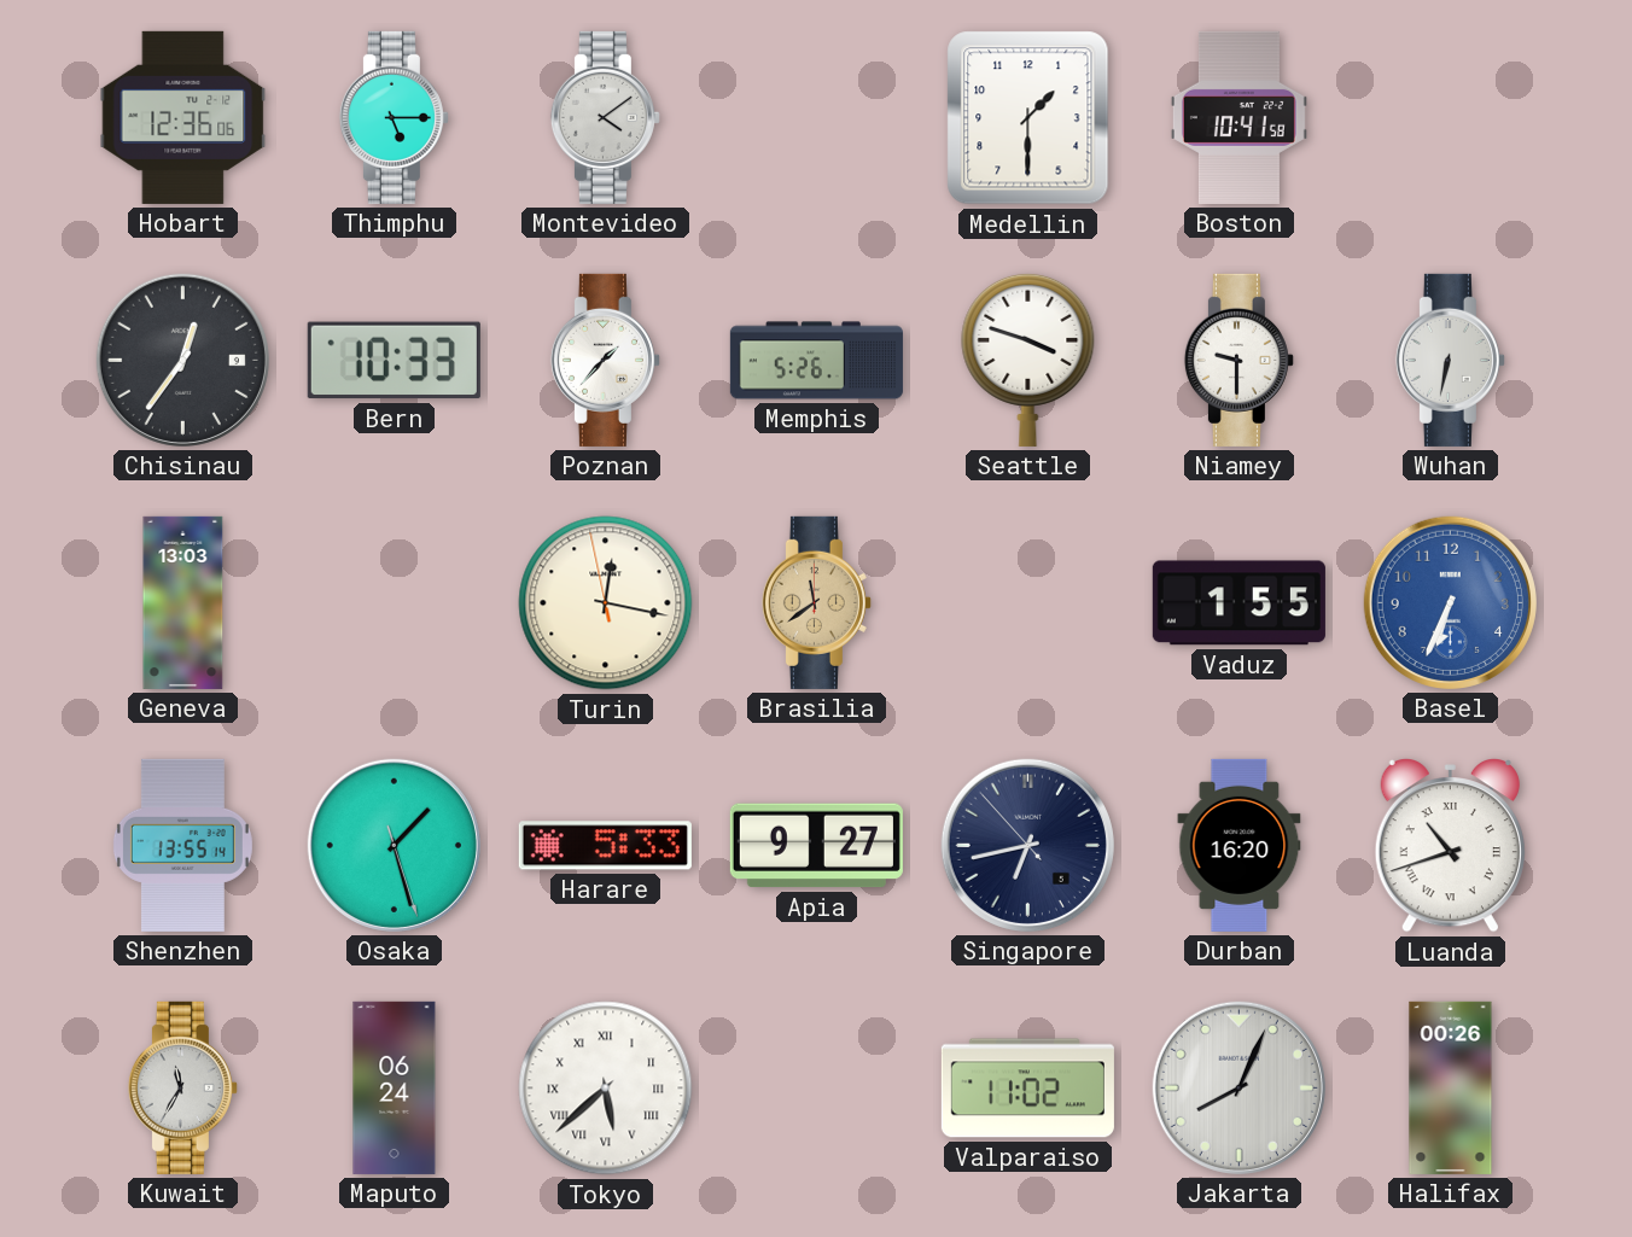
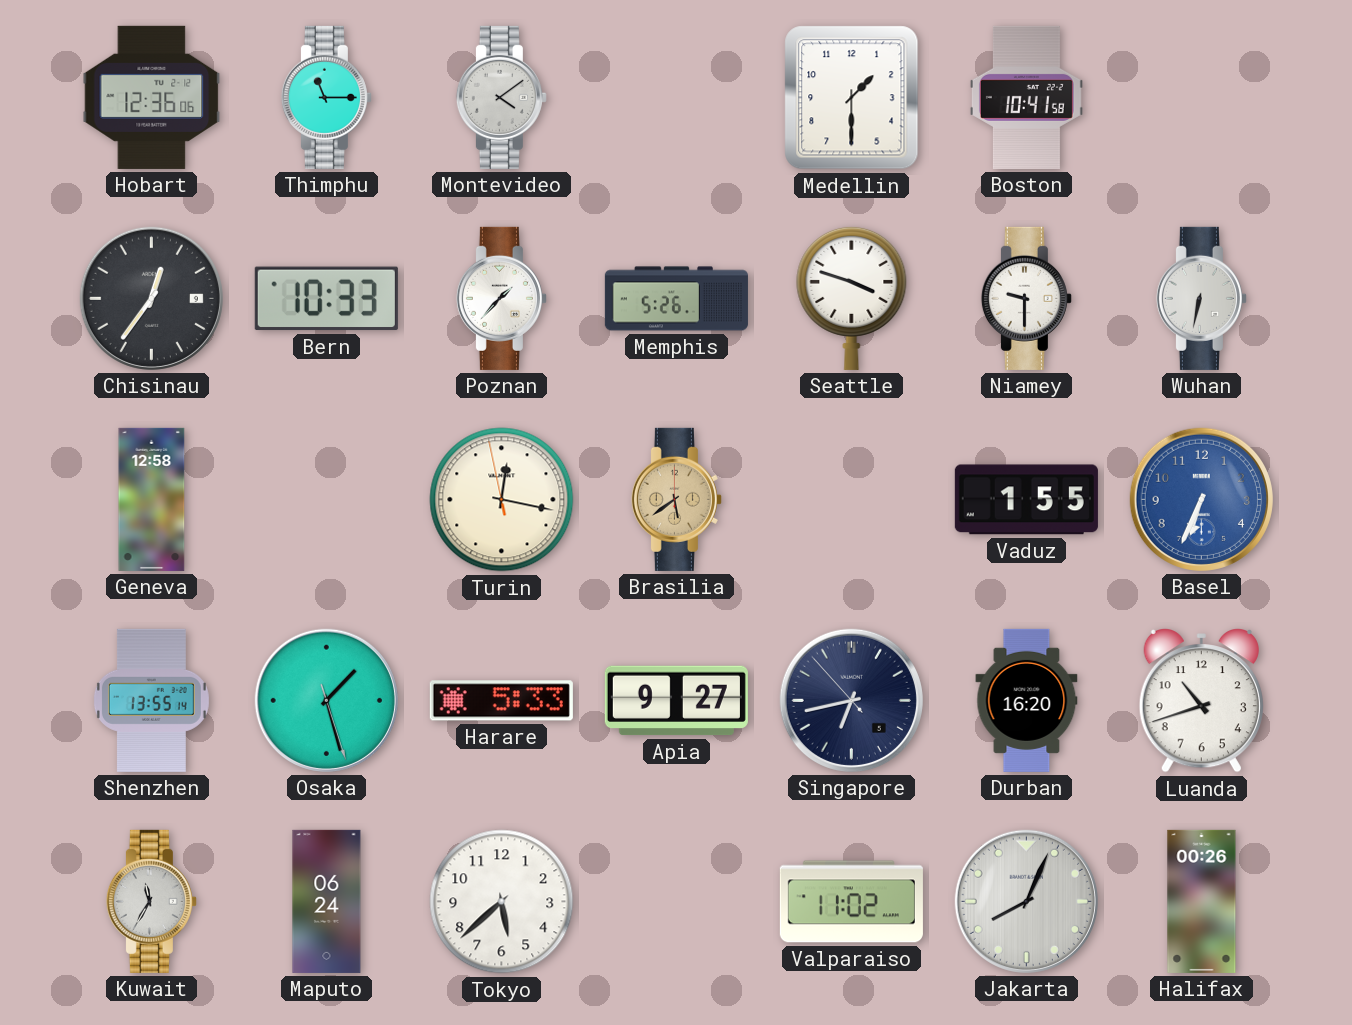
Thimphu: 5:15 -> 11:15 (326, 97)
Geneva: 13:03 -> 12:58 (152, 499)
Brasilia: 11:39 -> 5:39 (676, 499)
Luanda numerals: Roman -> Arabic (1201, 701)
Tokyo numerals: Roman -> Arabic (502, 902)
